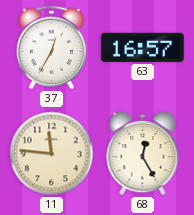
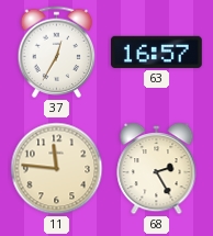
68: 12:25 -> 2:25 (157, 169)
